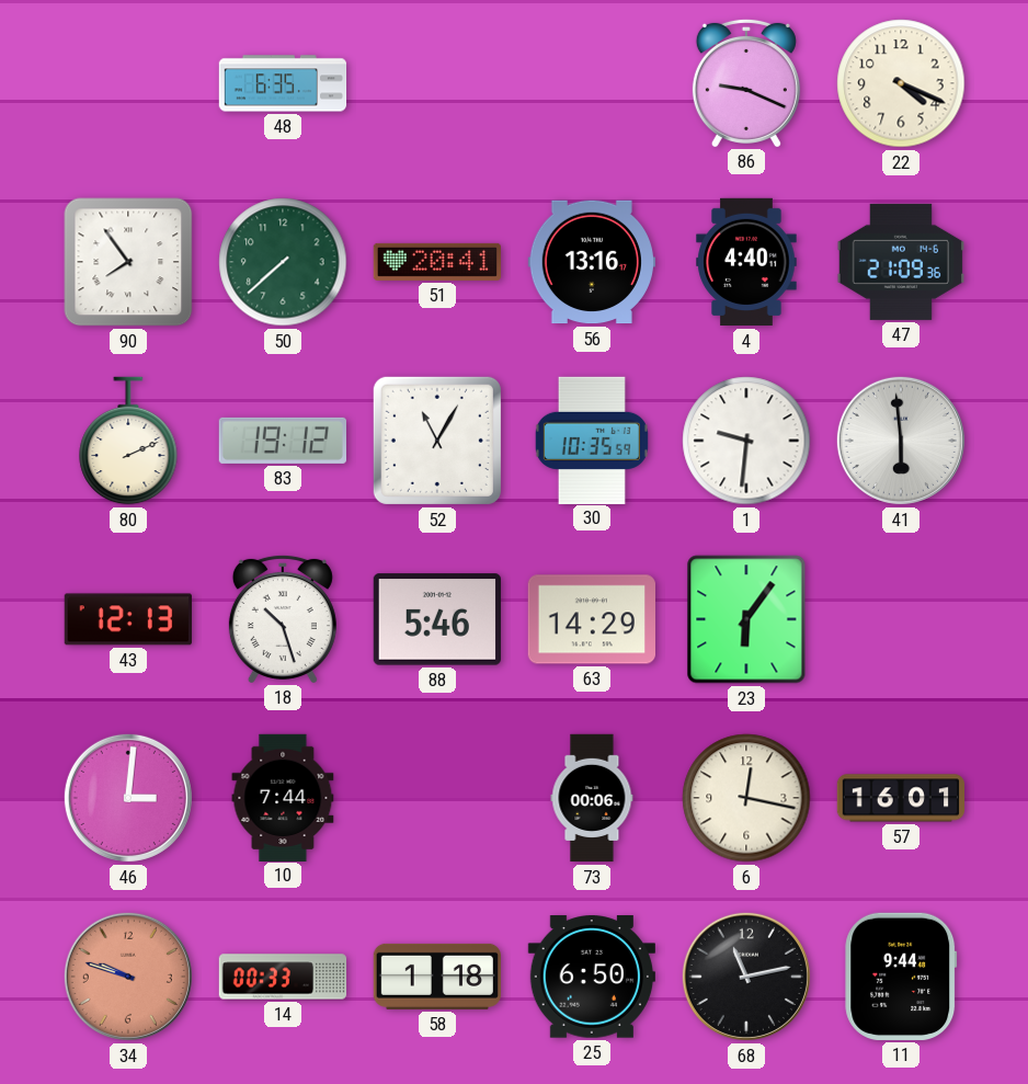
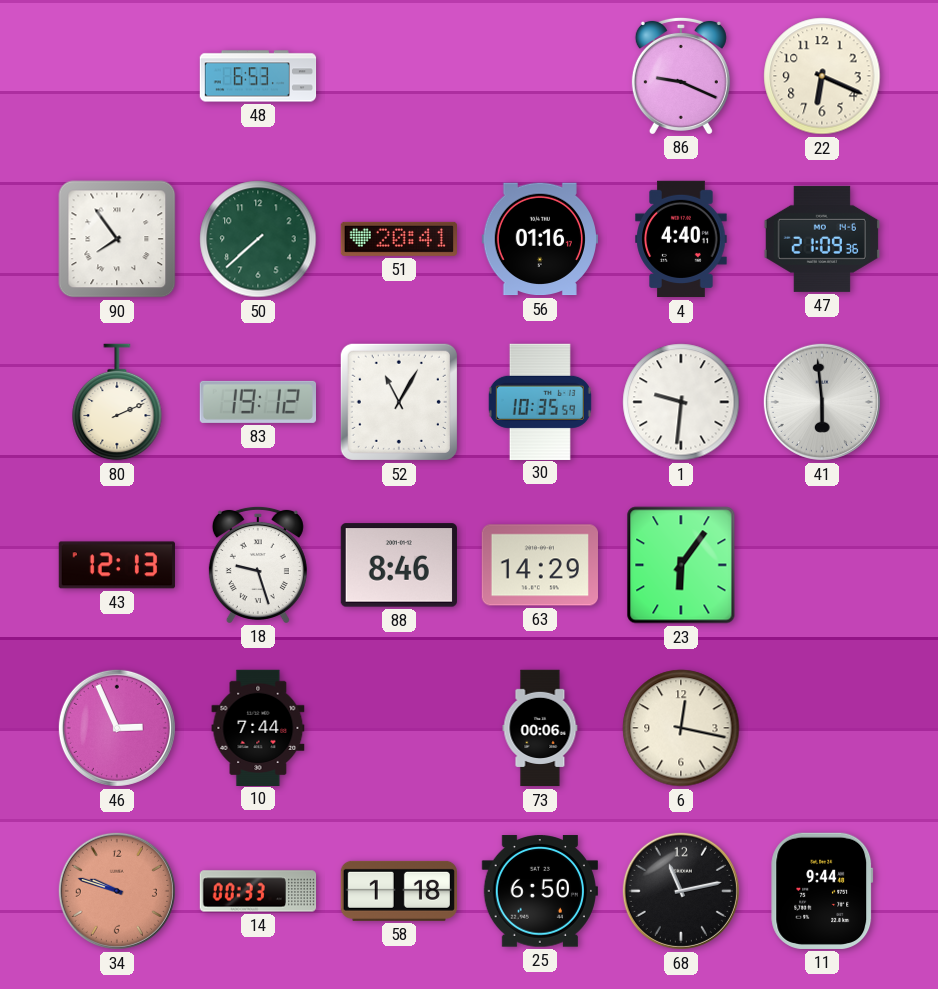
48: 6:35 -> 6:53 (258, 76)
22: 4:19 -> 6:19 (822, 76)
56: 13:16 -> 01:16 (539, 239)
18: 10:27 -> 9:27 (258, 564)
88: 5:46 -> 8:46 (399, 565)
46: 3:01 -> 2:56 (117, 728)
57: 16:01 -> none (900, 798)
